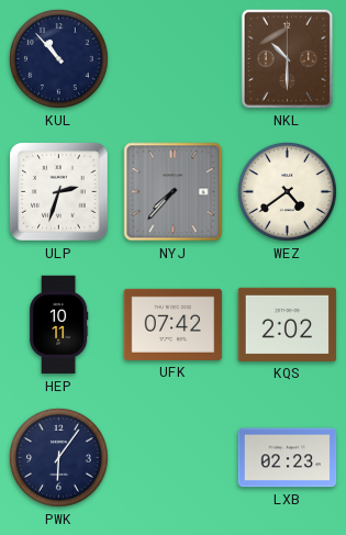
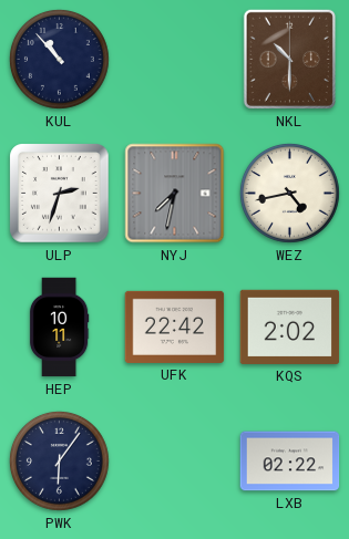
NYJ: 7:37 -> 7:32 (175, 194)
WEZ: 4:39 -> 4:43 (289, 193)
UFK: 07:42 -> 22:42 (175, 326)
LXB: 02:23 -> 02:22 (290, 462)
